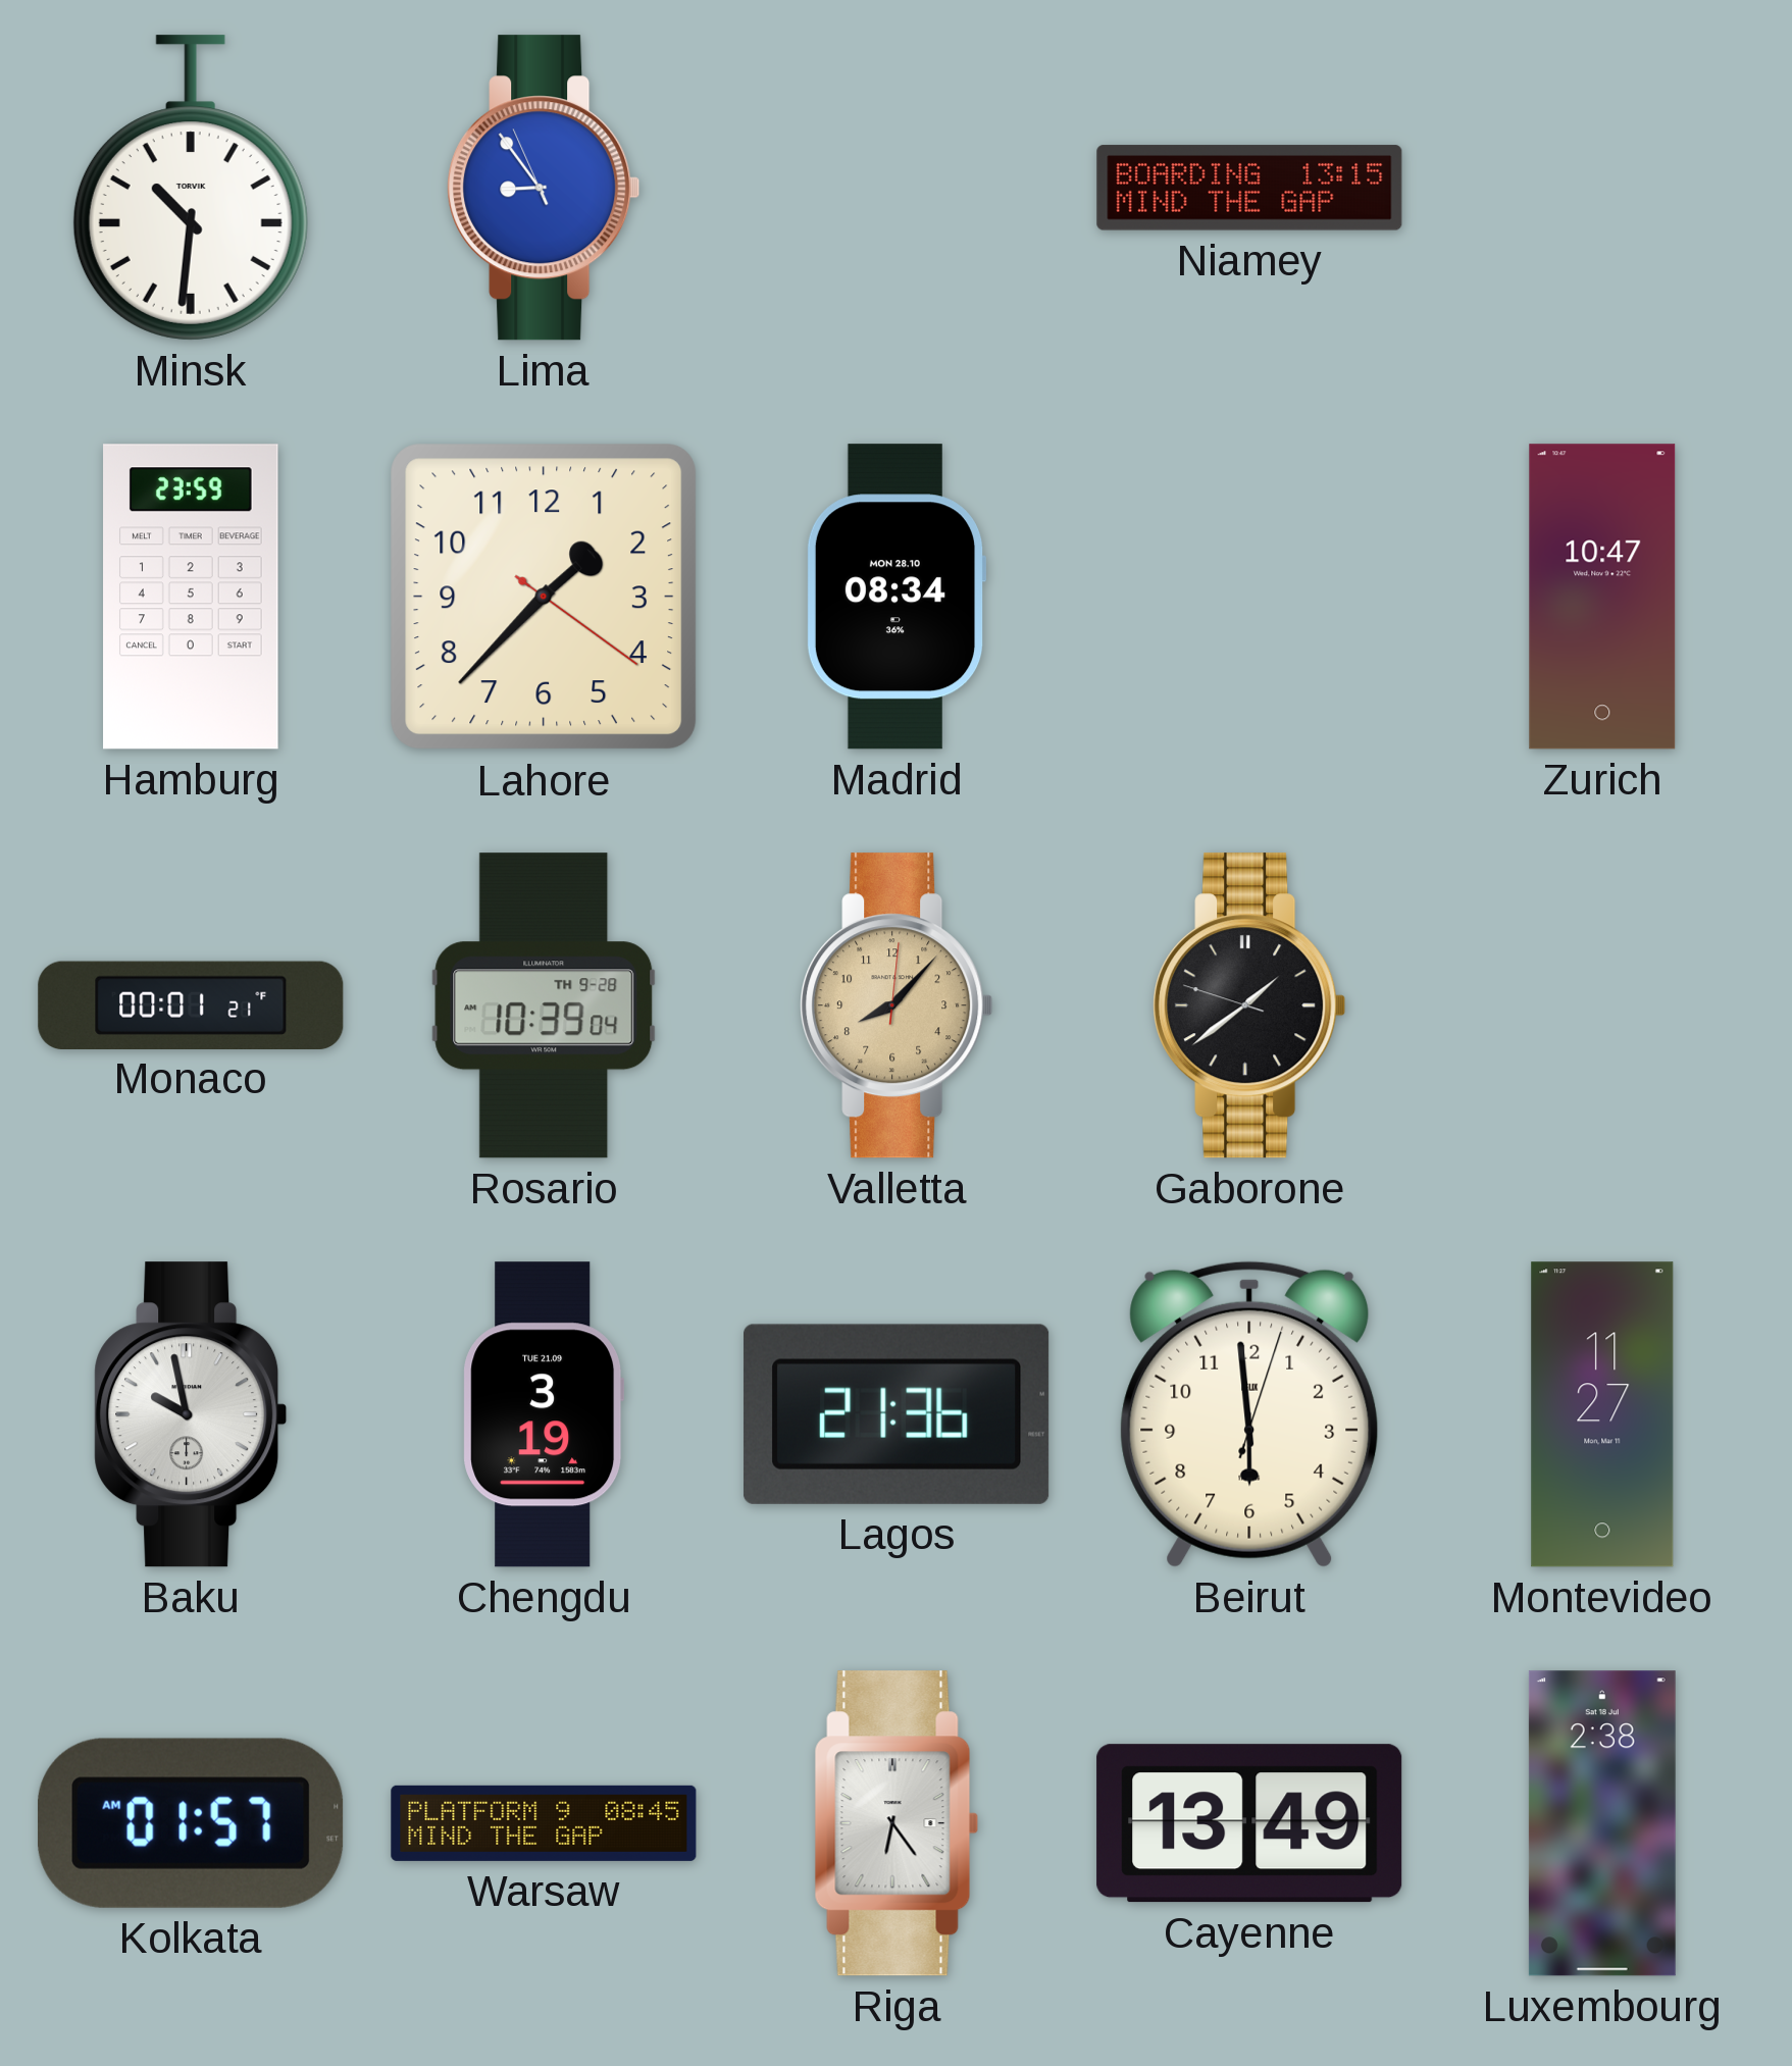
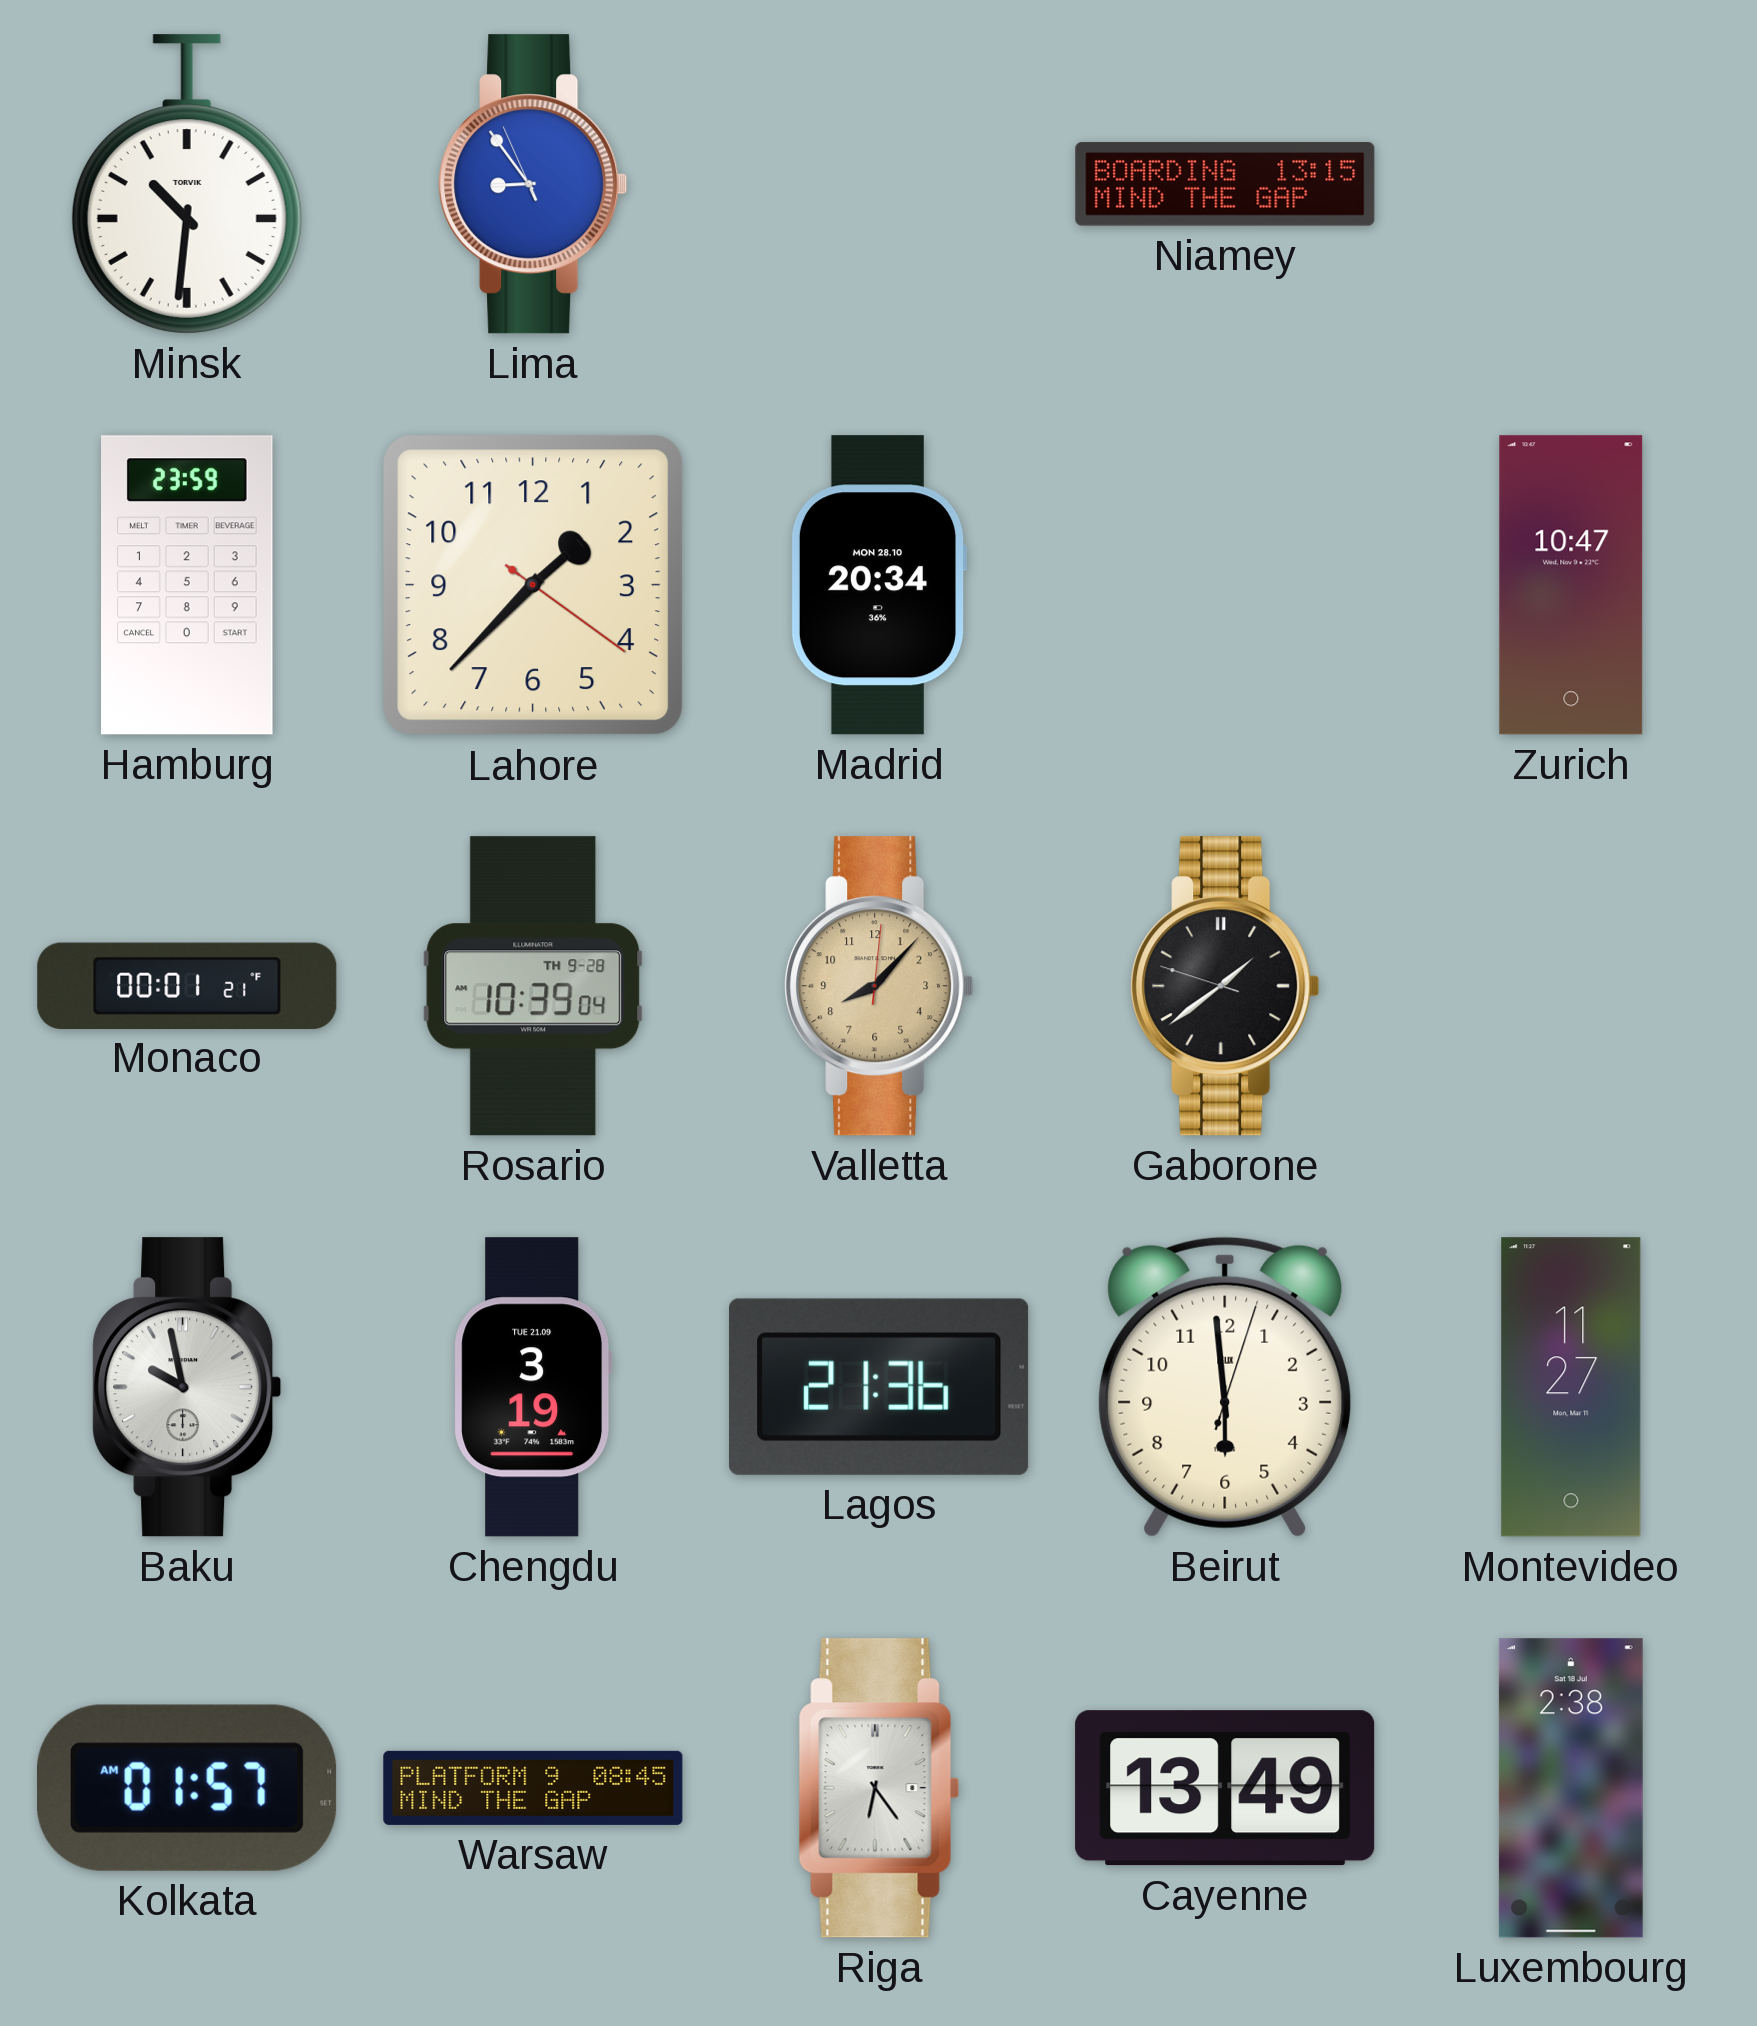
Madrid: 08:34 -> 20:34 (879, 585)
